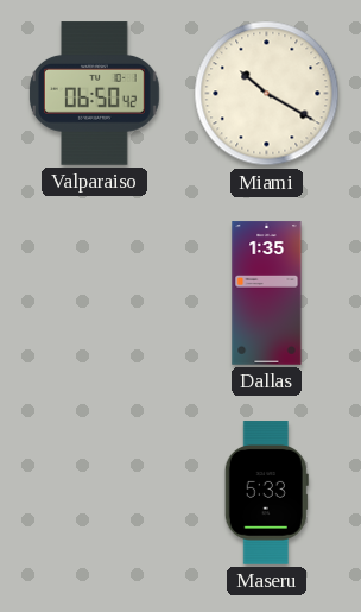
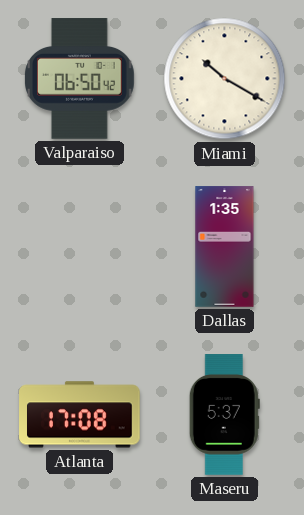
Atlanta: none -> 17:08 (80, 415)
Maseru: 5:33 -> 5:37 (224, 415)
